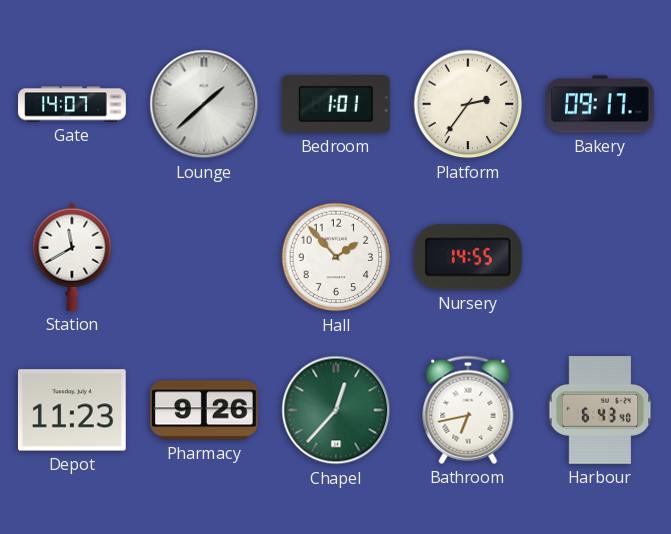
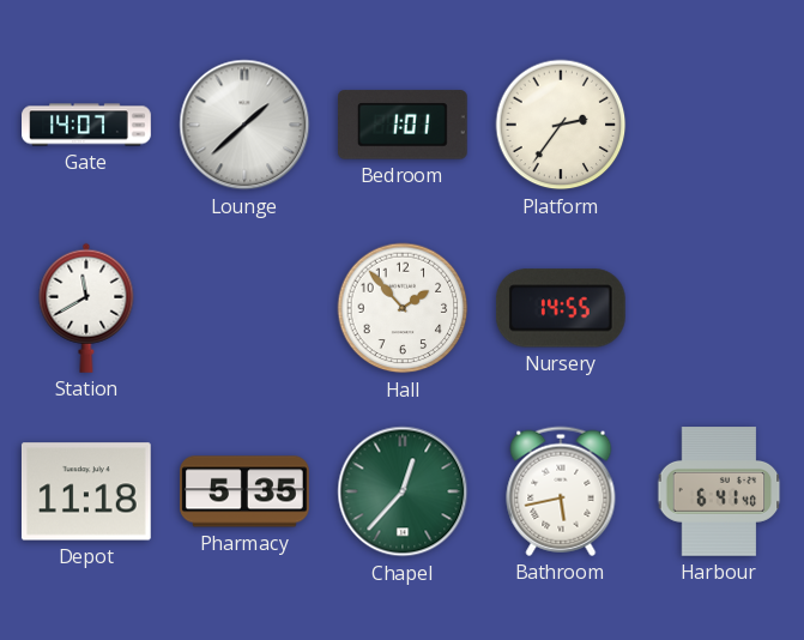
Bakery: 09:17 -> none (601, 104)
Depot: 11:23 -> 11:18 (86, 491)
Pharmacy: 9:26 -> 5:35 (244, 491)
Bathroom: 6:43 -> 5:43 (561, 491)
Harbour: 6:43 -> 6:41 (719, 491)
